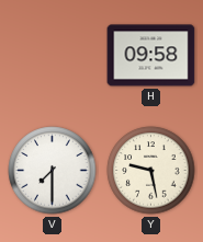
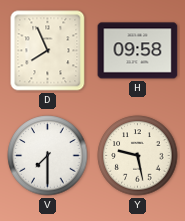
D: none -> 7:56 (48, 51)
